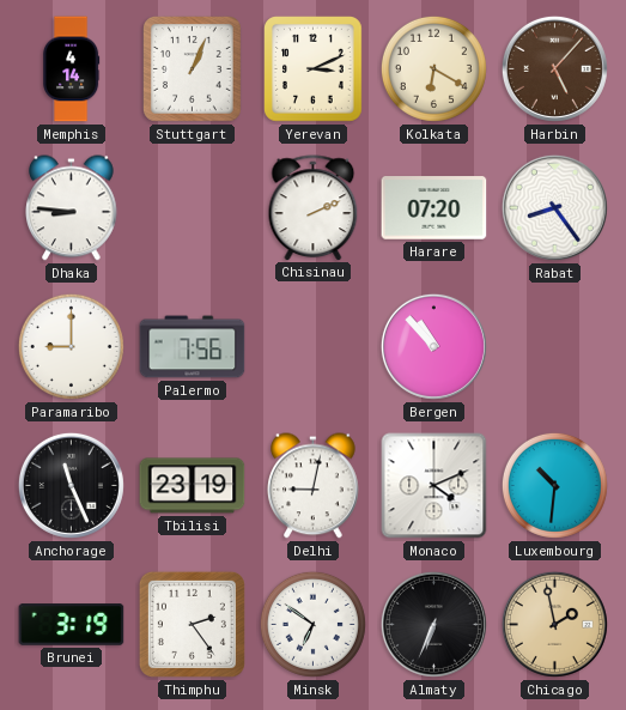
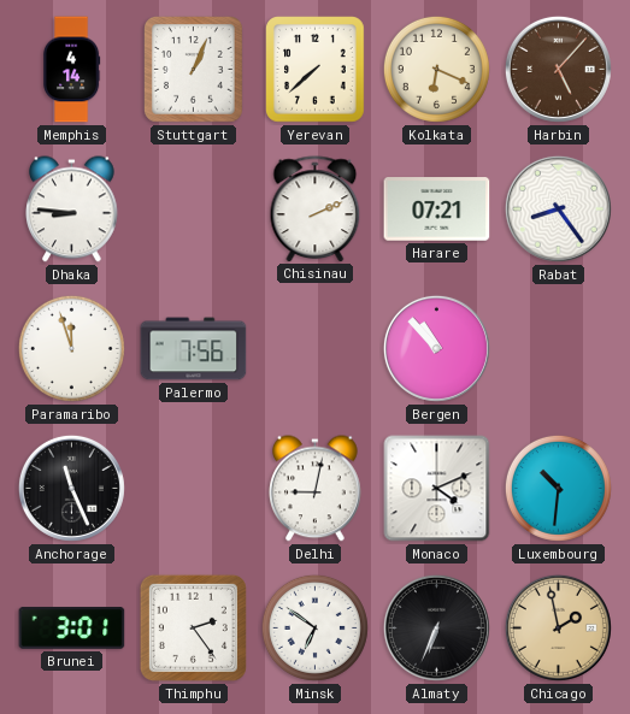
Yerevan: 3:11 -> 7:38 (316, 70)
Kolkata: 6:20 -> 6:19 (436, 69)
Harare: 07:20 -> 07:21 (437, 210)
Paramaribo: 9:00 -> 11:57 (71, 348)
Tbilisi: 23:19 -> none (193, 486)
Brunei: 3:19 -> 3:01 (72, 629)
